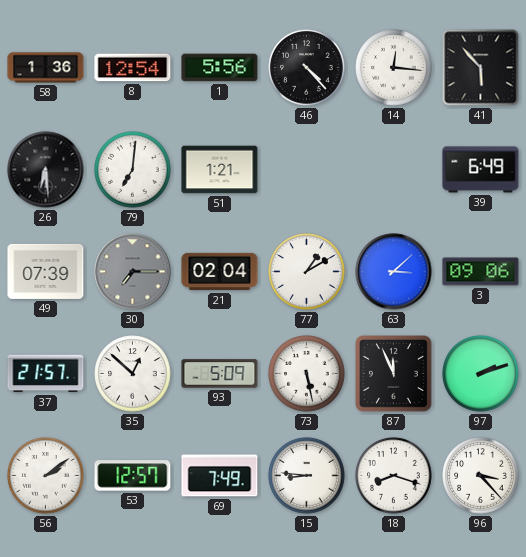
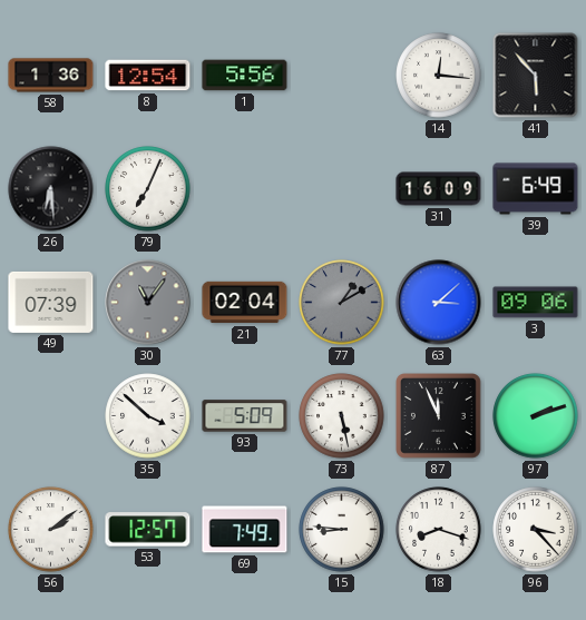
46: 4:23 -> none (307, 68)
79: 7:01 -> 7:04 (148, 189)
51: 1:21 -> none (220, 170)
31: none -> 16:09 (439, 189)
30: 7:15 -> 11:06 (148, 303)
77 dial: white -> grey (342, 303)
37: 21:57 -> none (46, 374)
35: 12:52 -> 3:52 (148, 416)
